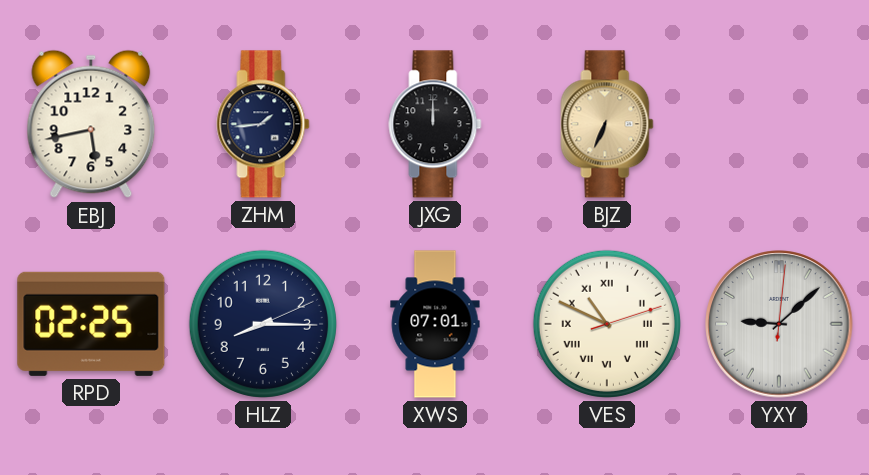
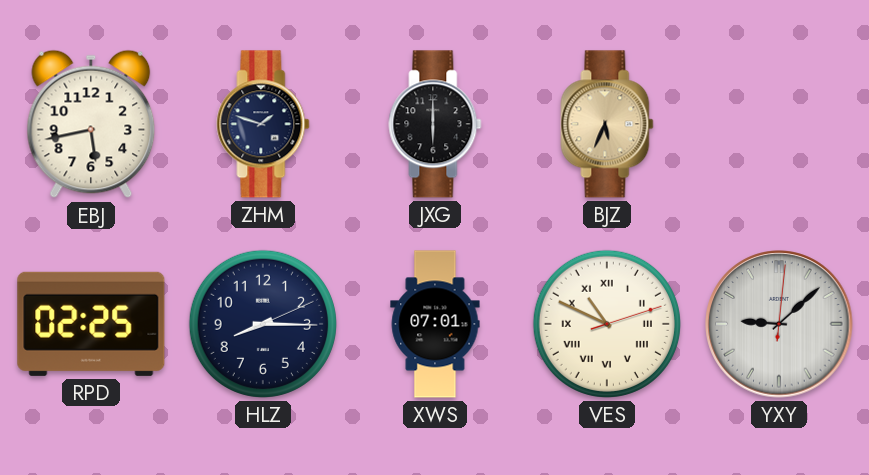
ZHM: 1:44 -> 1:48 (263, 124)
JXG: 12:00 -> 6:00 (435, 124)
BJZ: 6:34 -> 5:34 (607, 124)
